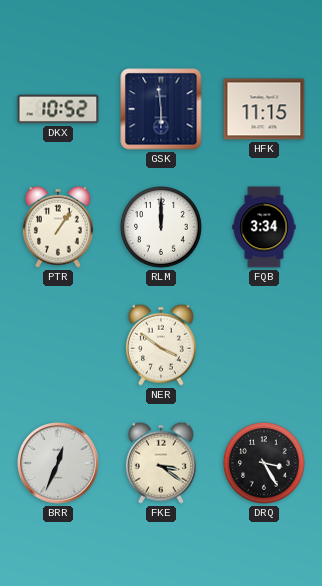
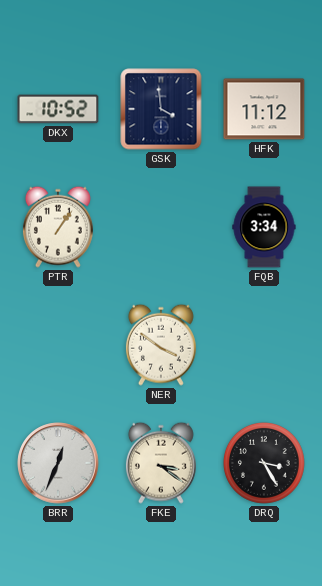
GSK: 5:59 -> 3:59 (161, 109)
HFK: 11:15 -> 11:12 (264, 109)
RLM: 12:00 -> none (161, 227)
